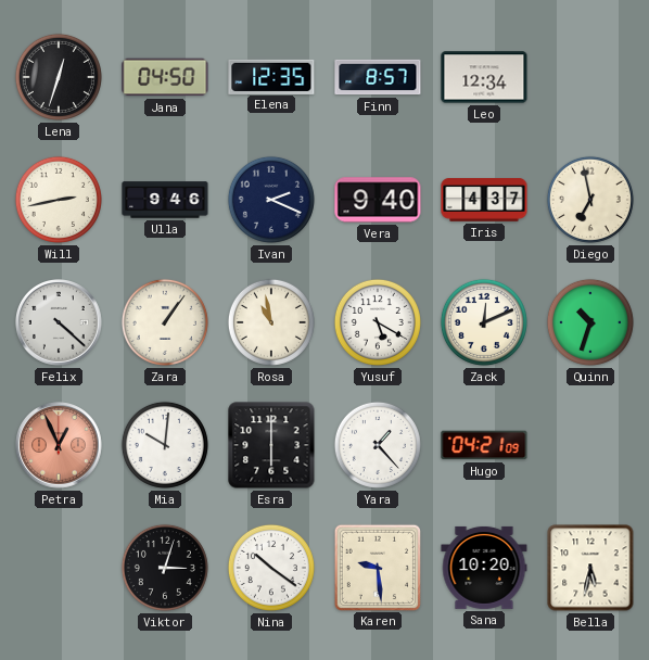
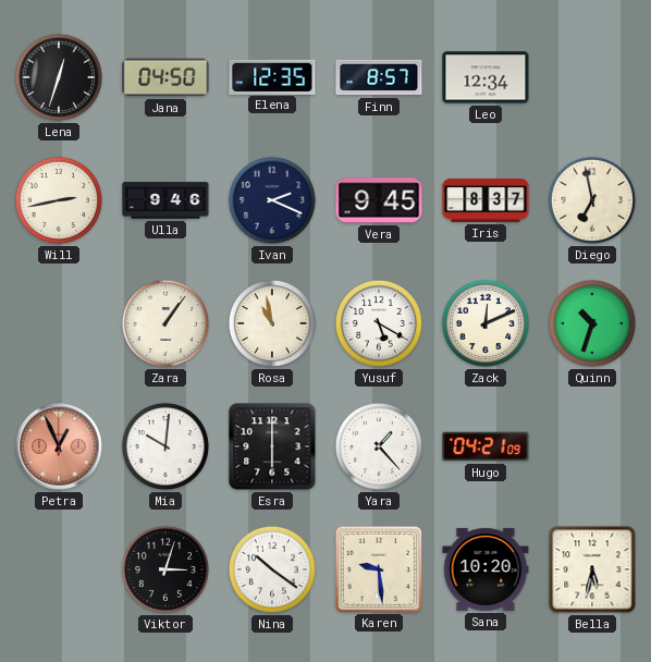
Vera: 9:40 -> 9:45 (379, 200)
Iris: 4:37 -> 8:37 (486, 200)
Felix: 4:22 -> none (60, 323)
